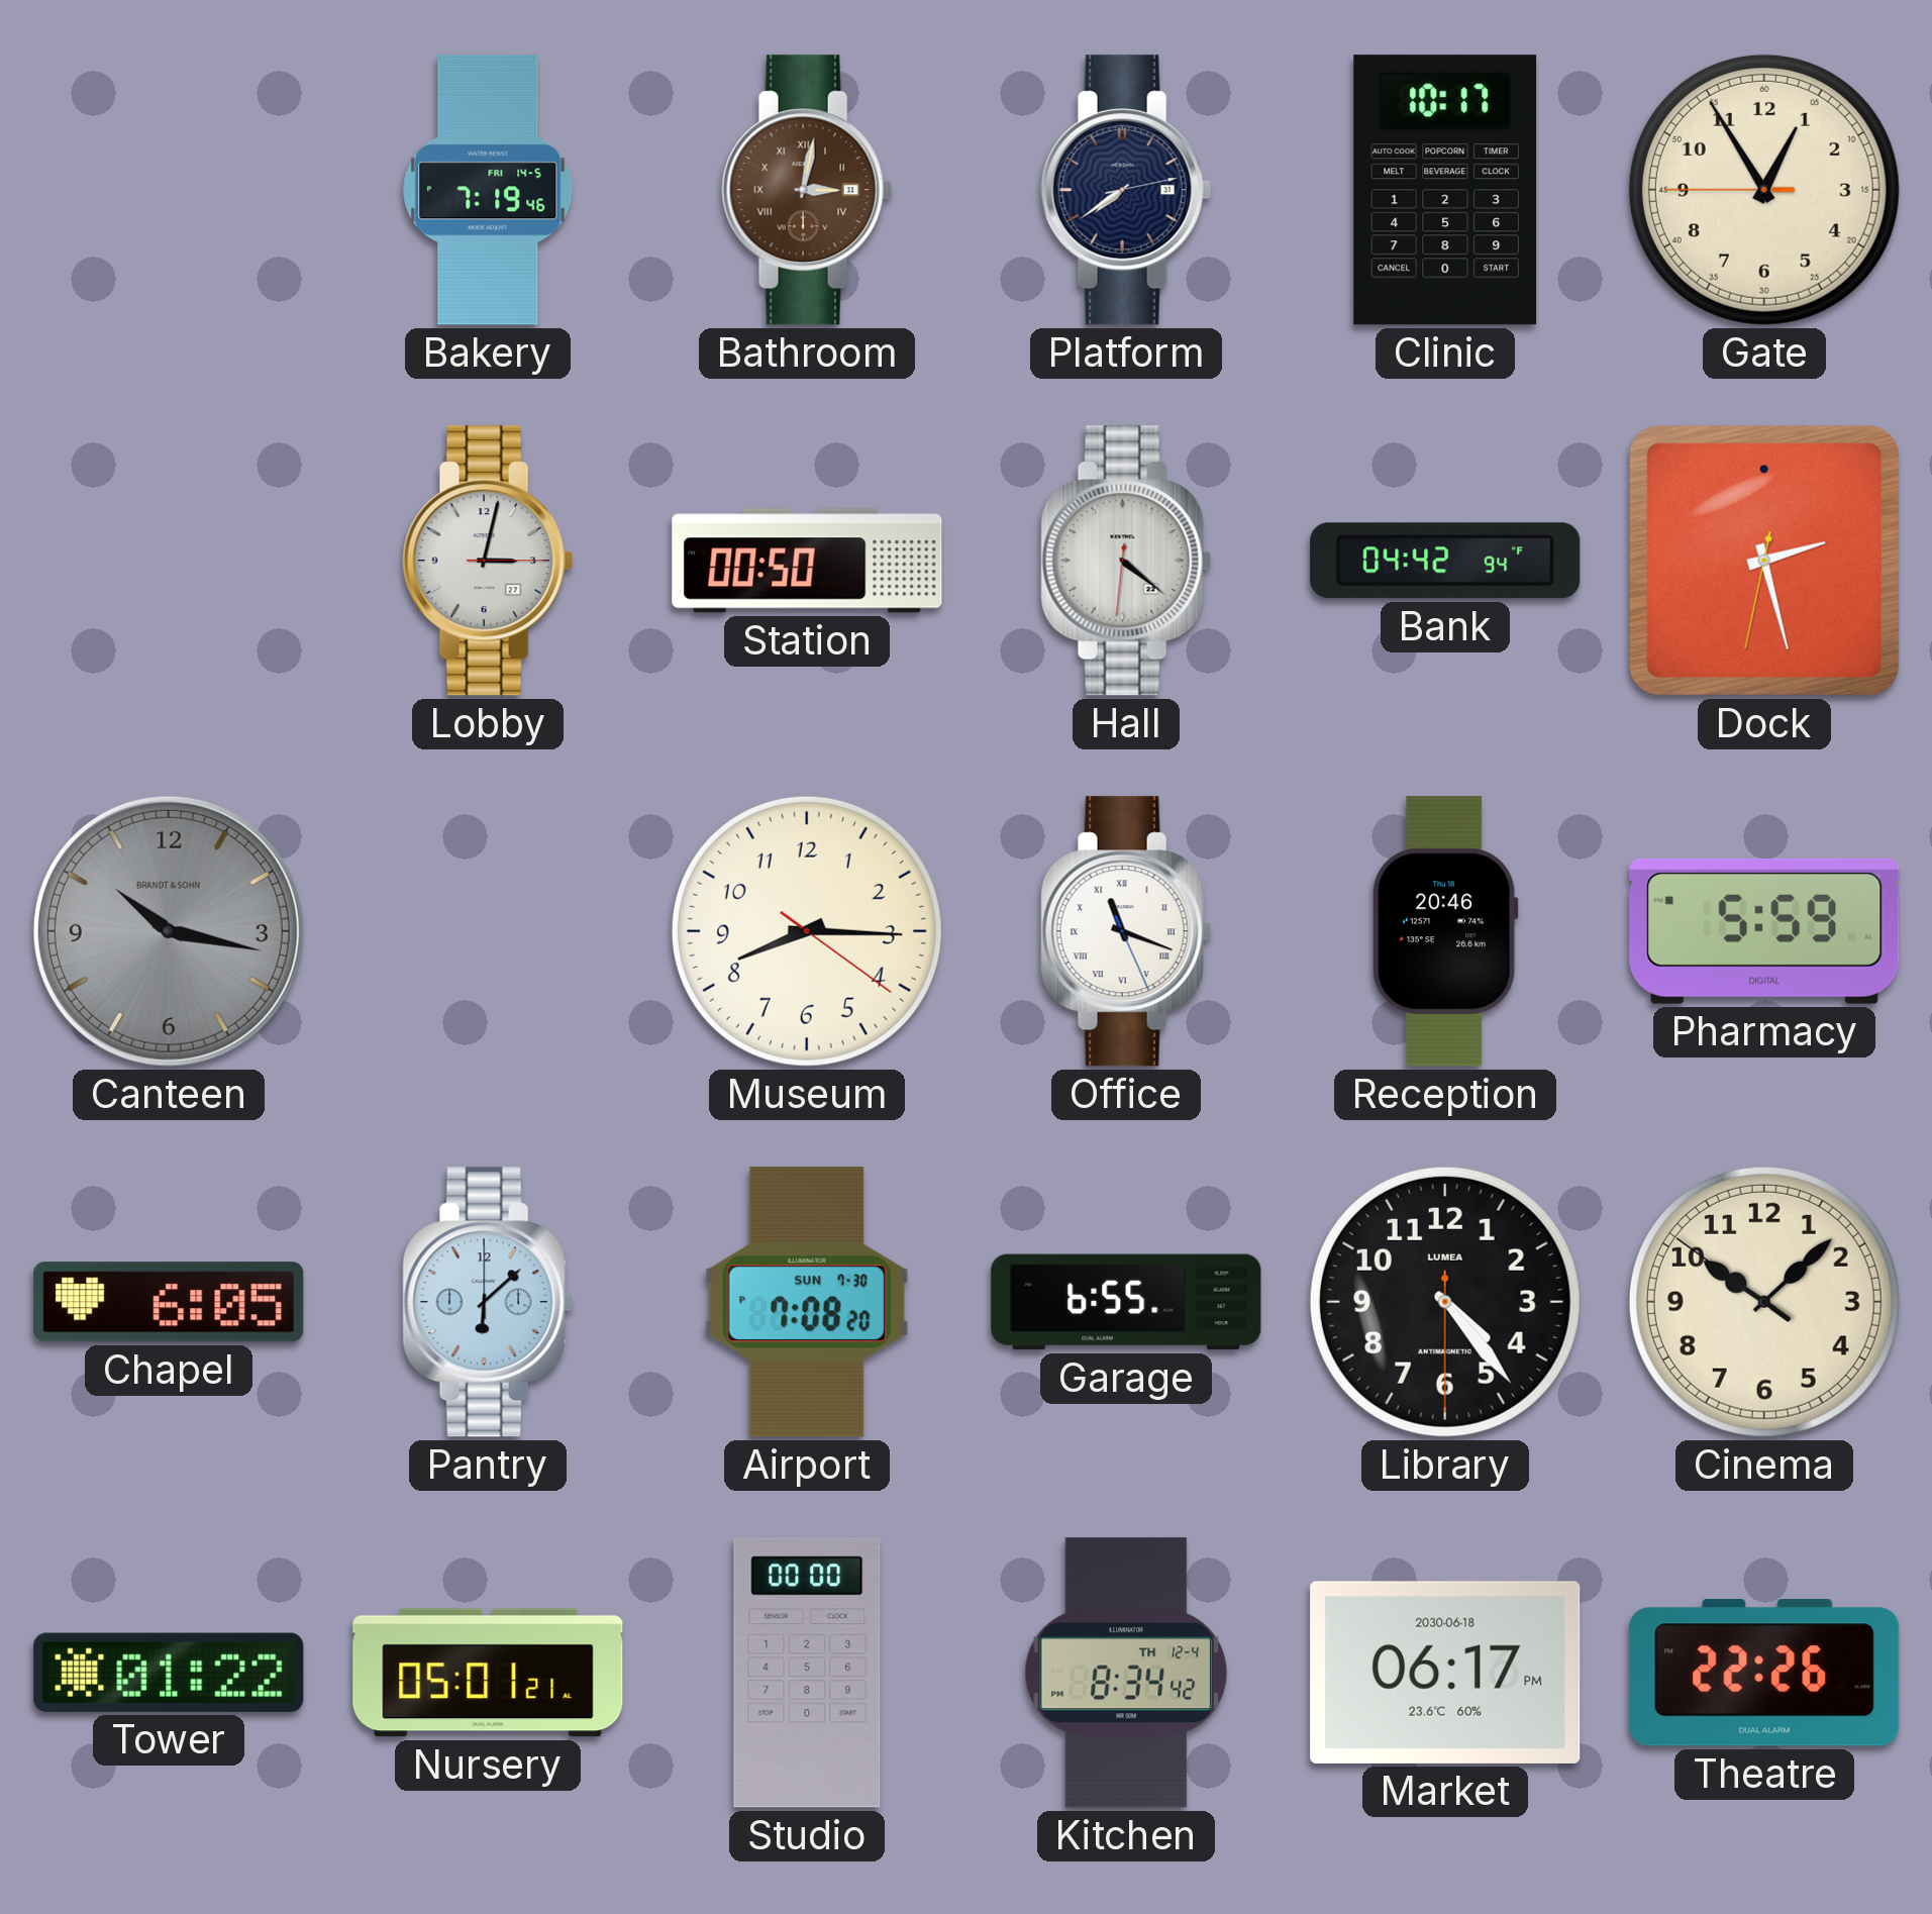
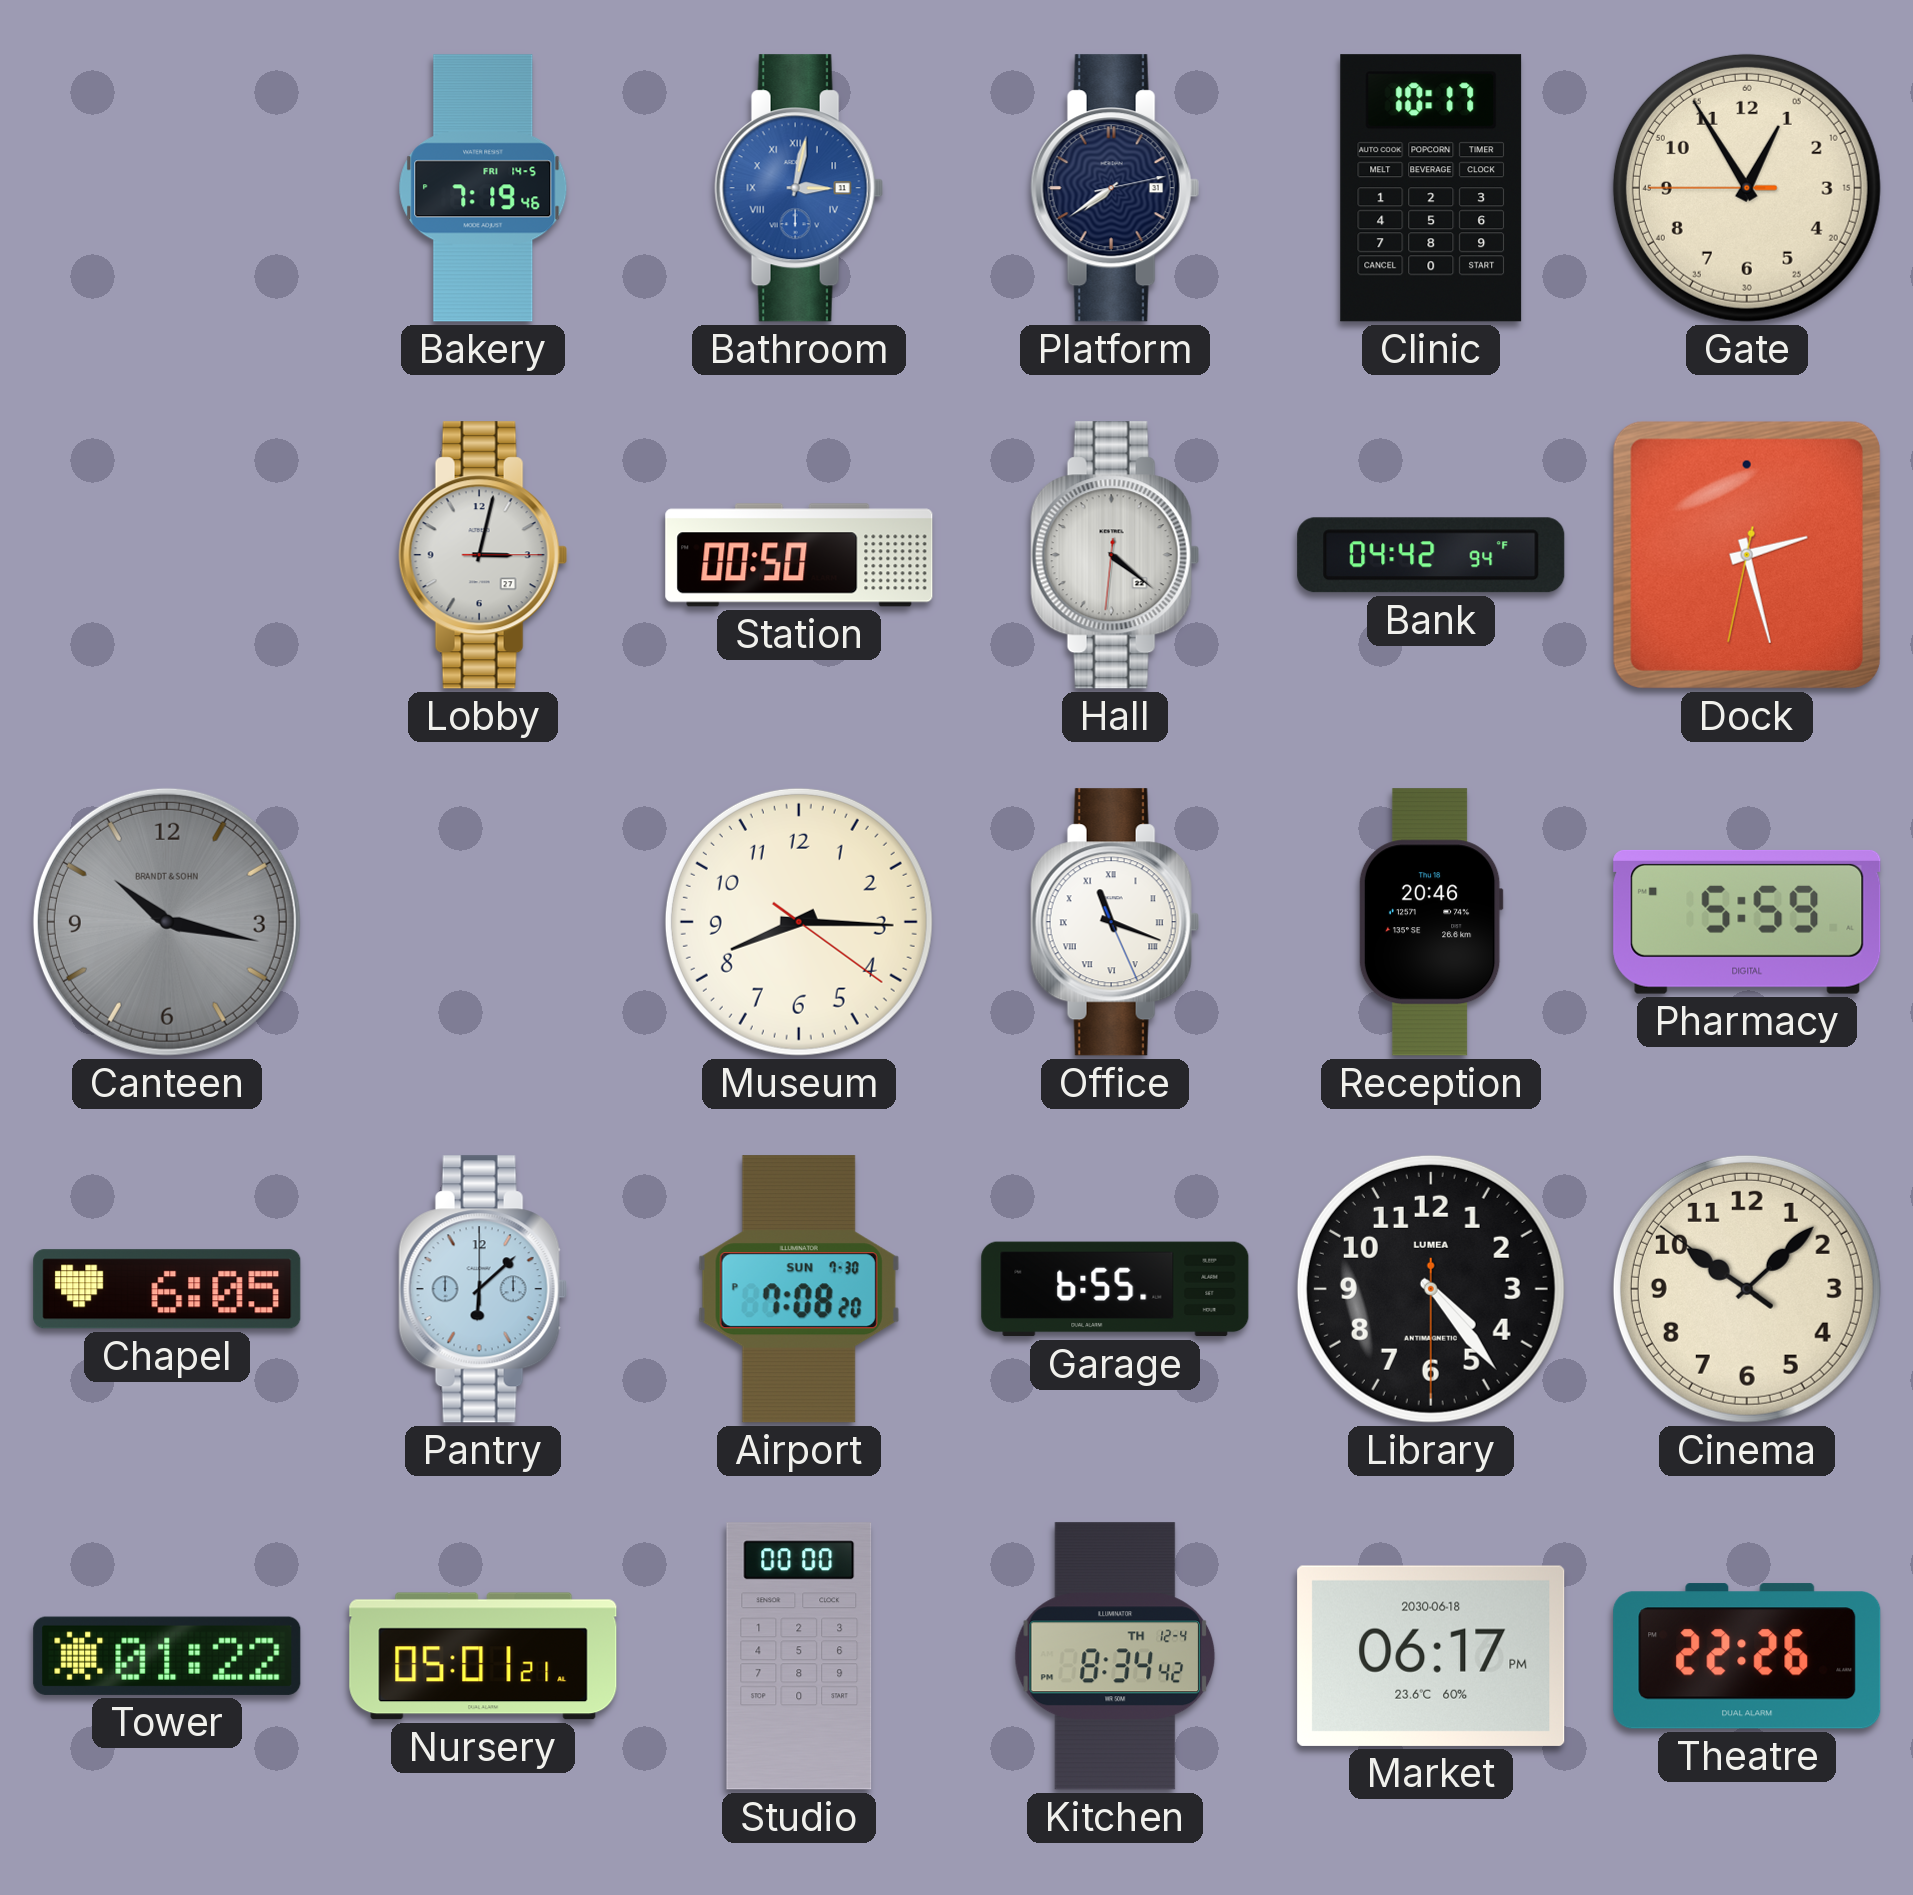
Bathroom dial: brown -> blue (799, 188)
